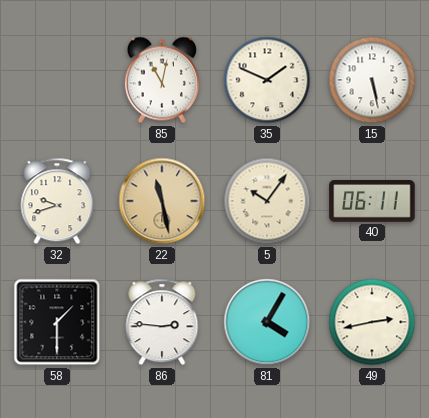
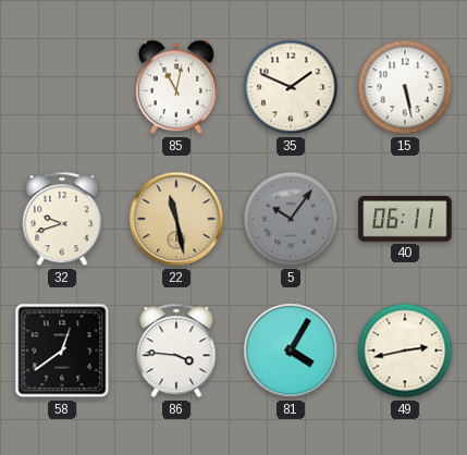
5 dial: cream -> grey (291, 219)
58: 1:30 -> 12:39 (62, 351)
86: 2:46 -> 3:46 (176, 351)
